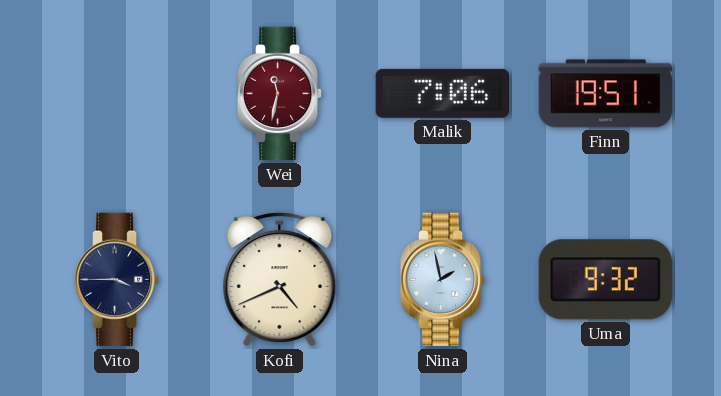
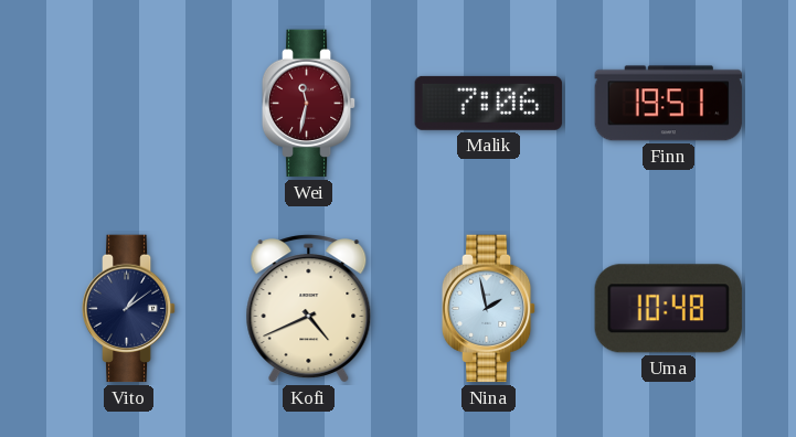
Vito: 3:45 -> 1:09 (129, 309)
Uma: 9:32 -> 10:48 (668, 309)
